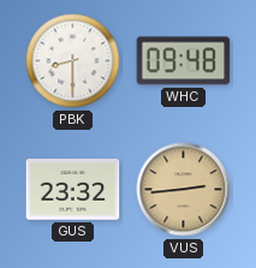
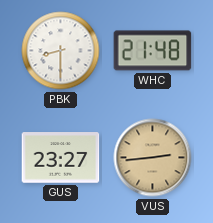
WHC: 09:48 -> 21:48 (153, 51)
GUS: 23:32 -> 23:27 (61, 158)
